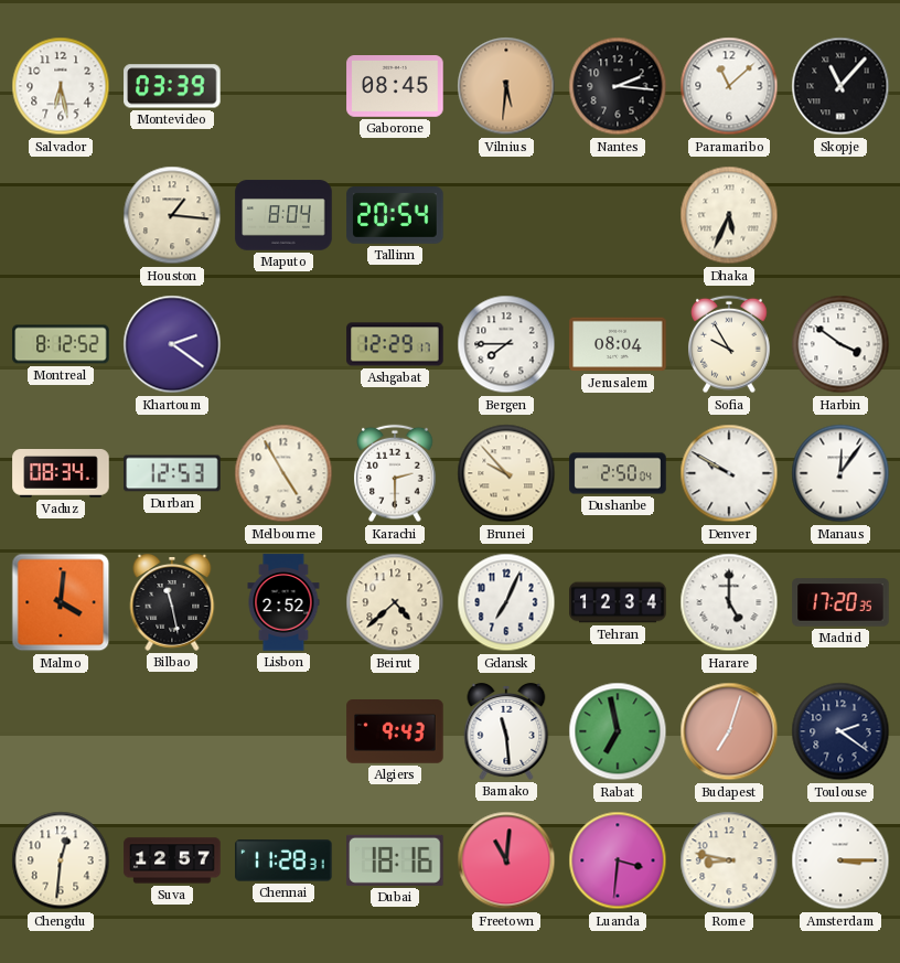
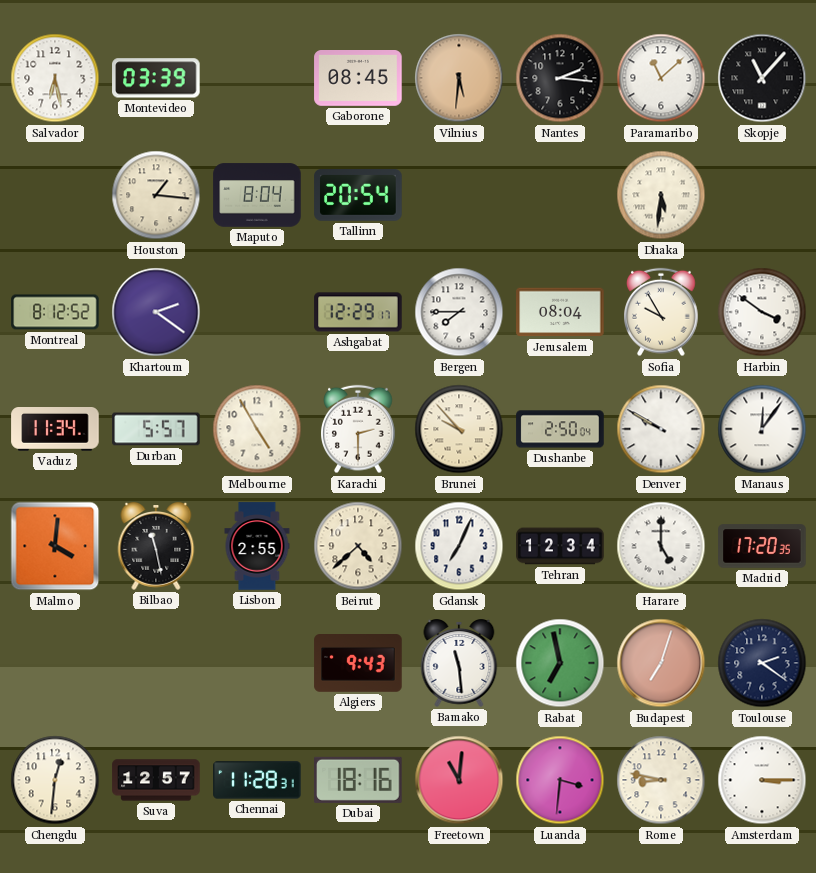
Dhaka: 5:34 -> 5:31 (661, 195)
Vaduz: 08:34 -> 11:34 (55, 430)
Durban: 12:53 -> 5:57 (156, 429)
Lisbon: 2:52 -> 2:55 (257, 546)
